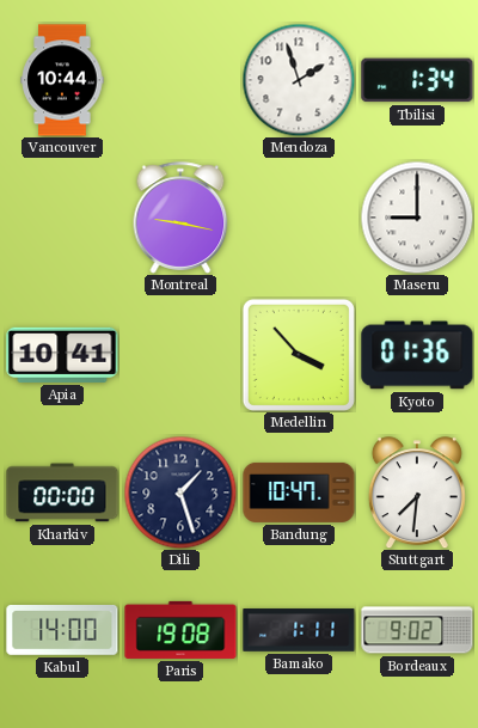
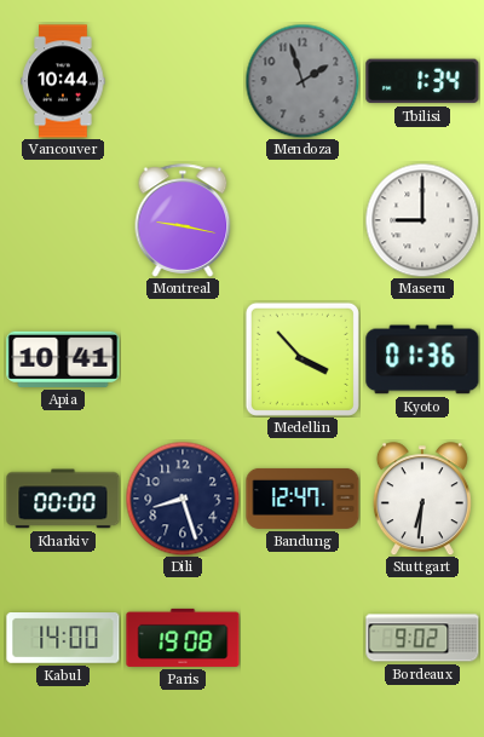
Mendoza dial: white -> grey (302, 81)
Dili: 1:27 -> 8:27 (183, 499)
Bandung: 10:47 -> 12:47 (302, 499)
Stuttgart: 7:31 -> 6:31 (422, 499)
Bamako: 1:11 -> none (299, 630)
